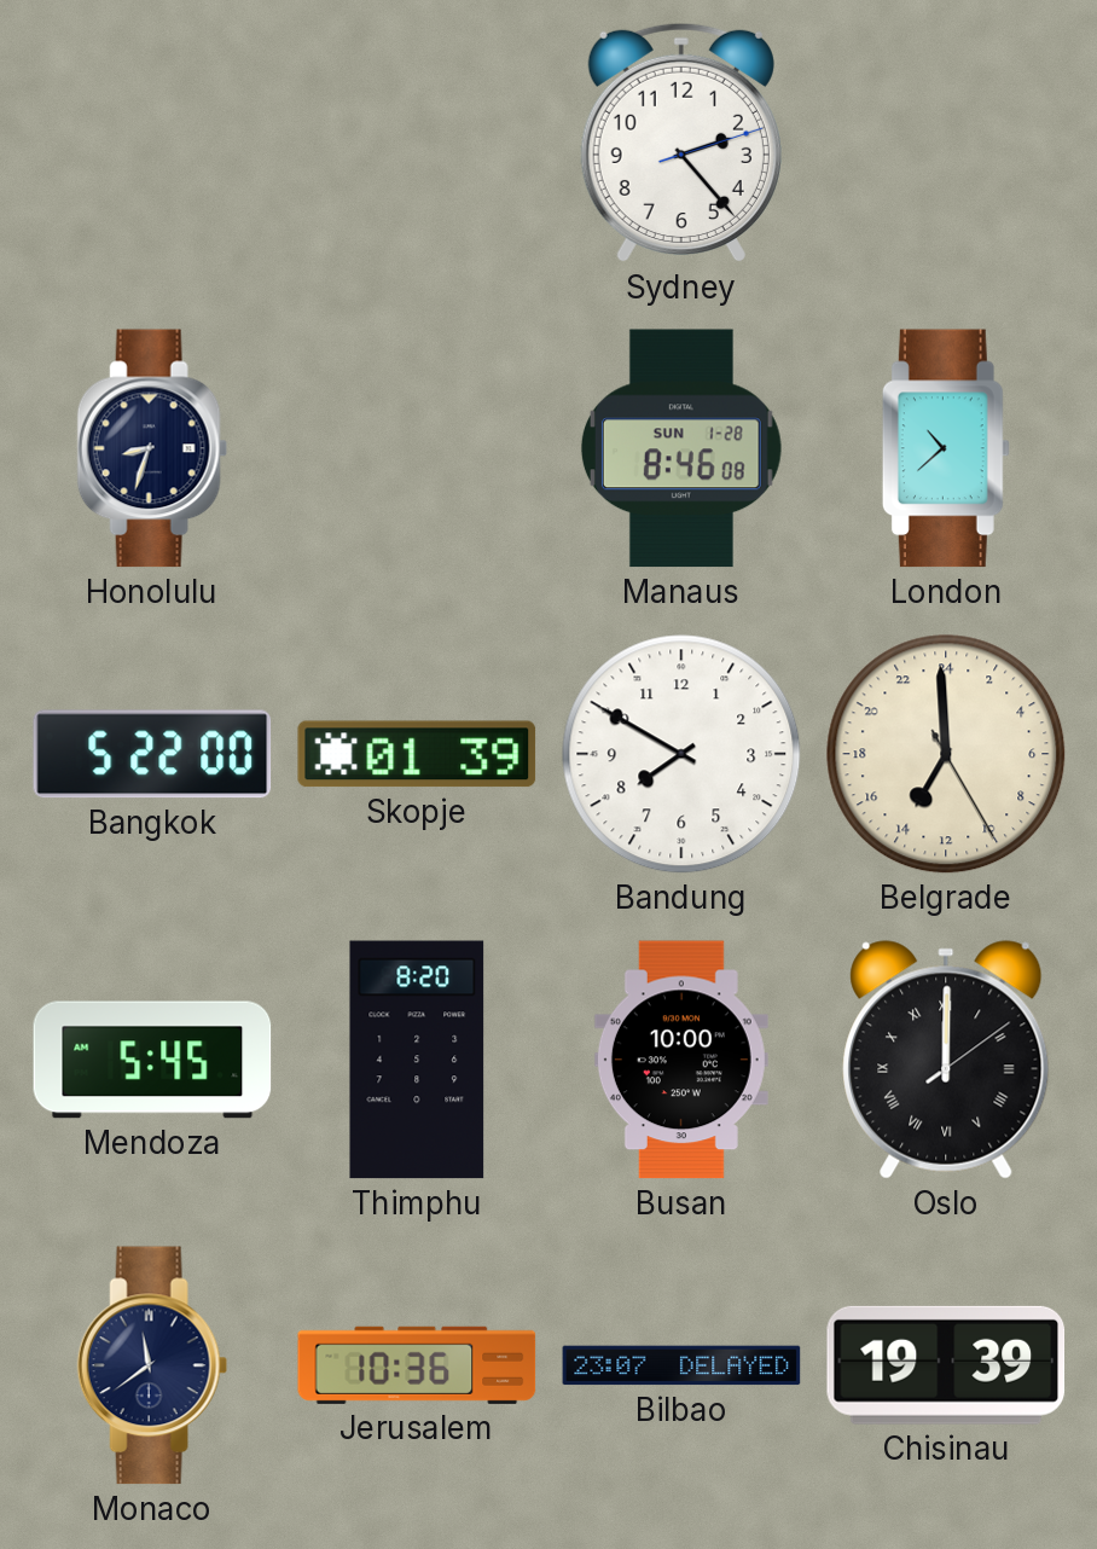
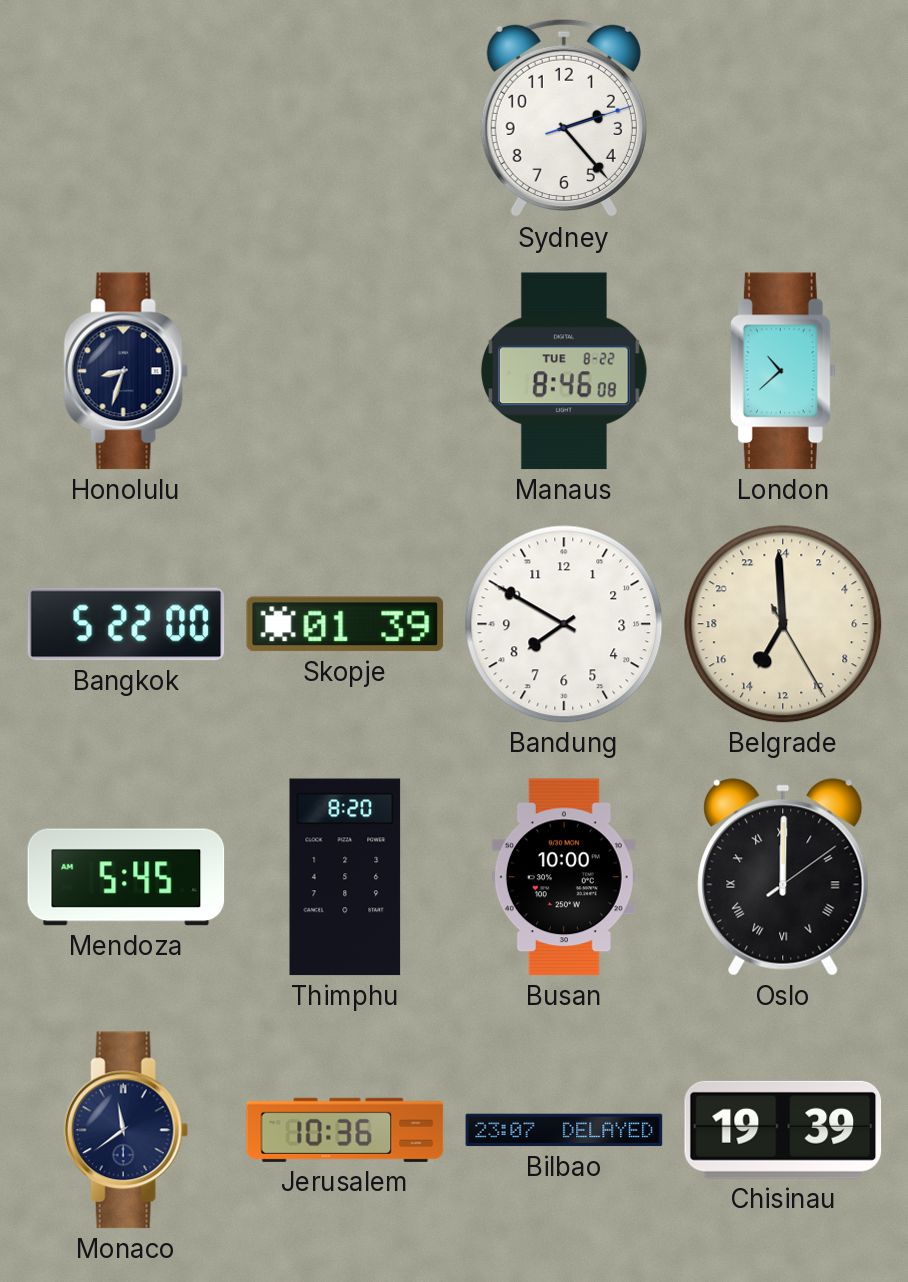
Manaus date: SUN 1-28 -> TUE 8-22 (564, 371)
